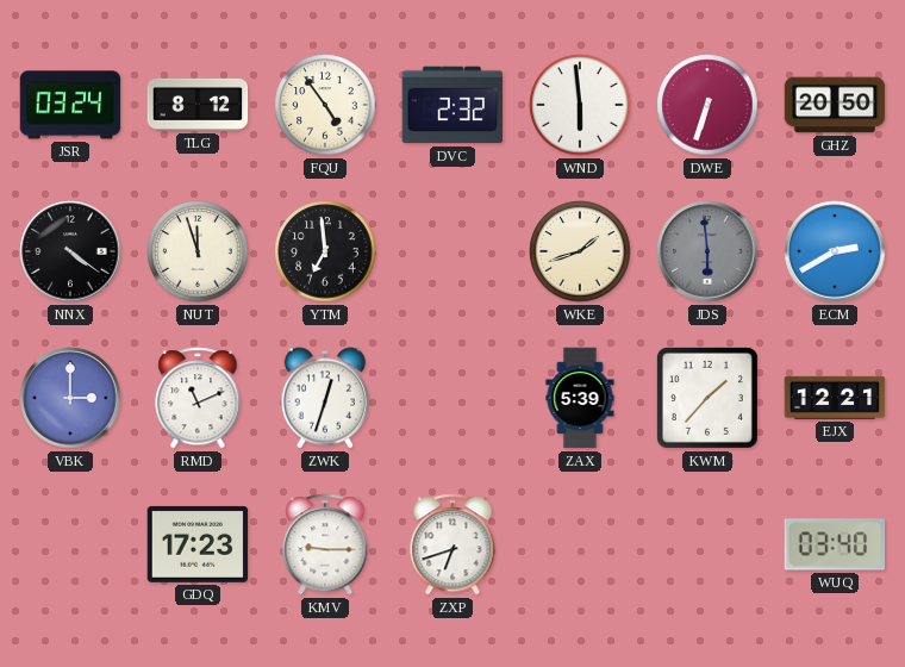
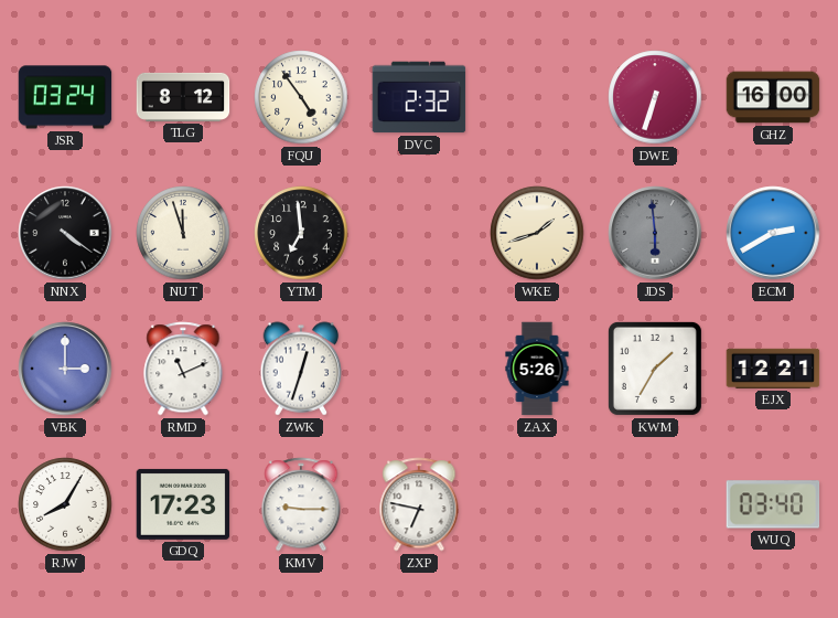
WND: 5:59 -> none (580, 105)
GHZ: 20:50 -> 16:00 (773, 97)
ZAX: 5:39 -> 5:26 (537, 369)
KWM: 1:37 -> 1:35 (655, 369)
RJW: none -> 8:05 (65, 504)
ZXP: 6:42 -> 6:47 (419, 504)
